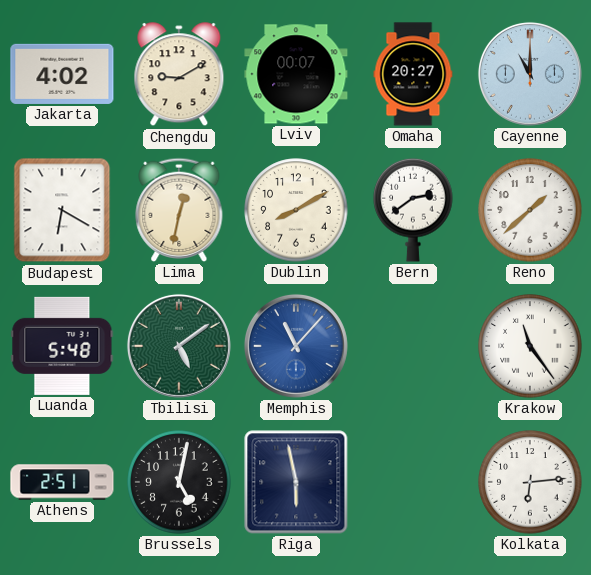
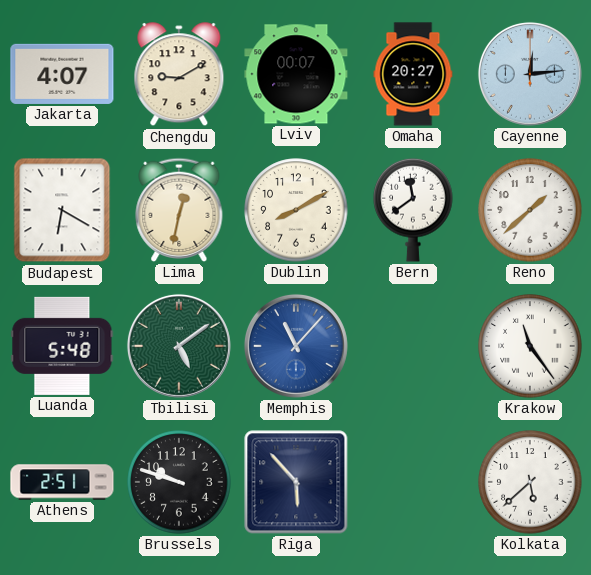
Jakarta: 4:02 -> 4:07 (62, 74)
Cayenne: 11:00 -> 12:14 (530, 74)
Bern: 2:39 -> 11:39 (413, 210)
Brussels: 5:02 -> 9:48 (179, 482)
Riga: 5:58 -> 5:53 (296, 482)
Kolkata: 6:14 -> 5:38 (530, 482)
